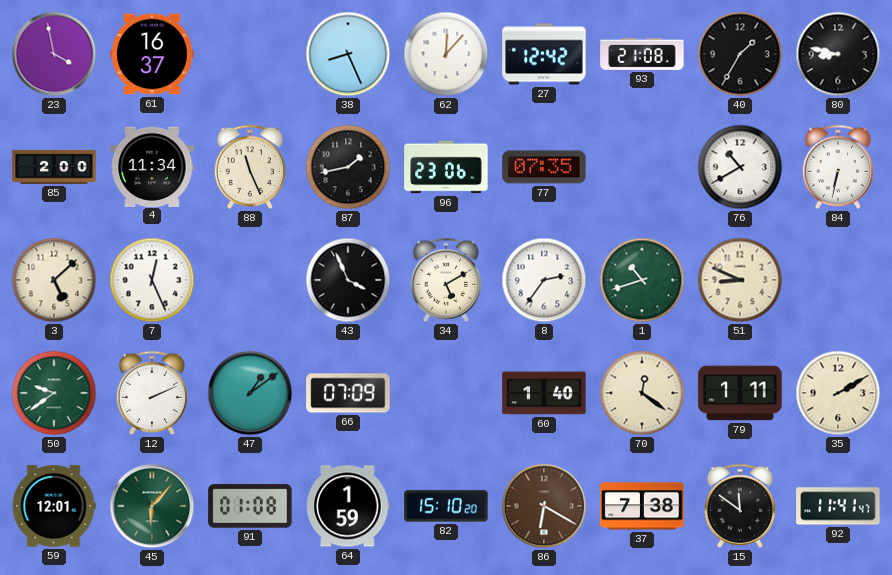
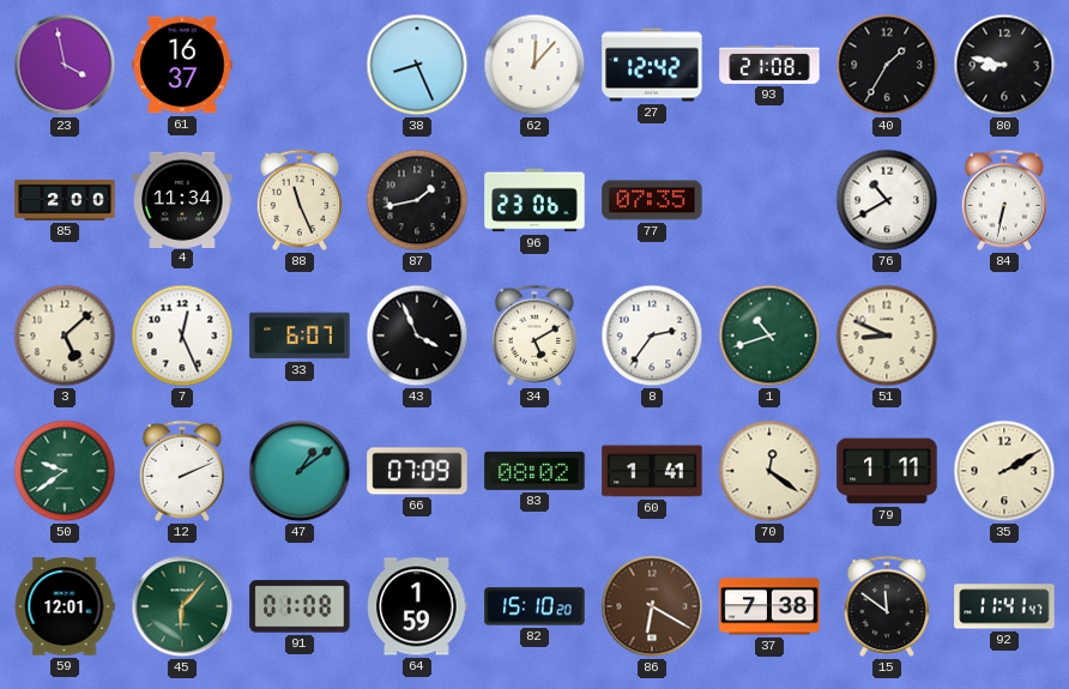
33: none -> 6:07 (300, 336)
83: none -> 08:02 (534, 471)
60: 1:40 -> 1:41 (652, 471)
